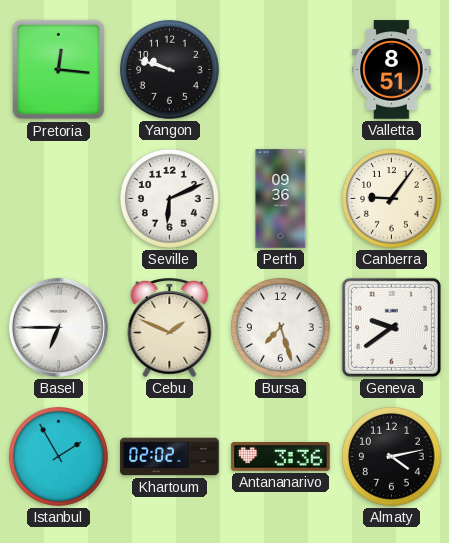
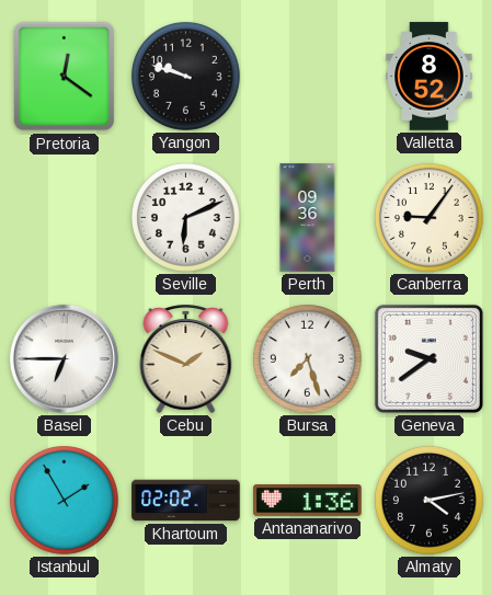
Pretoria: 12:16 -> 12:21 (65, 77)
Valletta: 8:51 -> 8:52 (430, 77)
Antananarivo: 3:36 -> 1:36 (308, 501)
